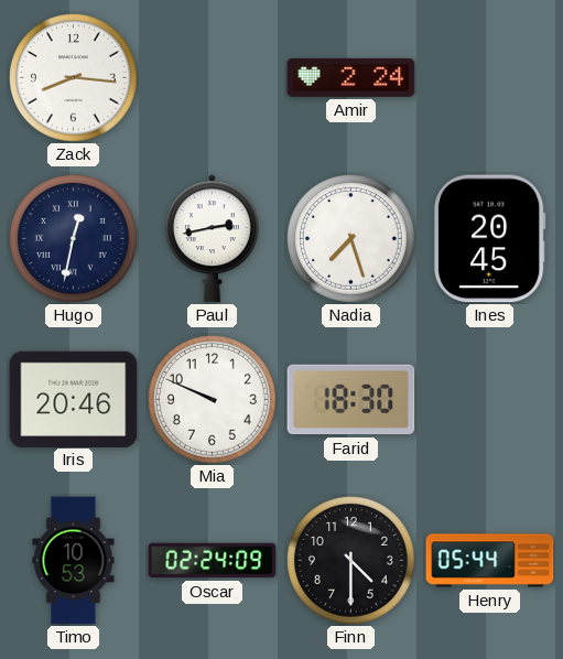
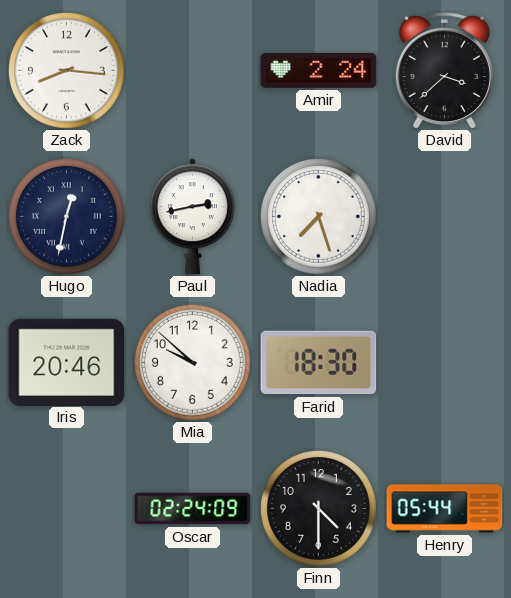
David: none -> 3:38 (444, 70)
Ines: 20:45 -> none (489, 239)
Mia: 9:49 -> 9:52 (193, 363)
Timo: 10:53 -> none (74, 561)
